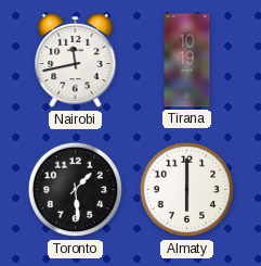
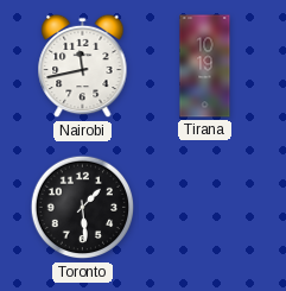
Almaty: 6:00 -> none (187, 190)
